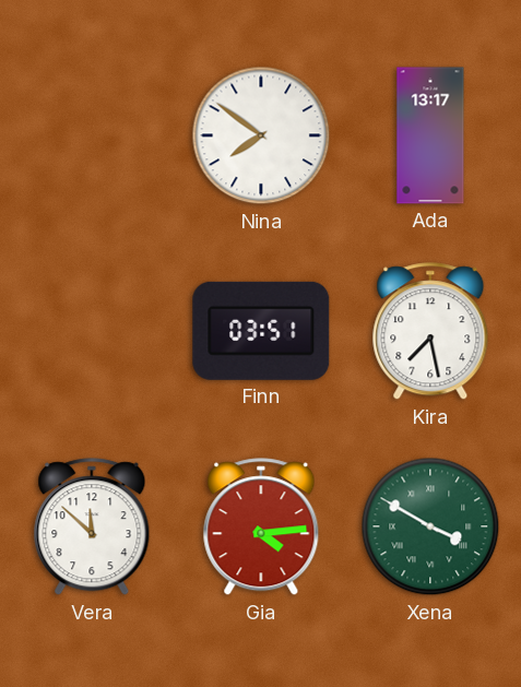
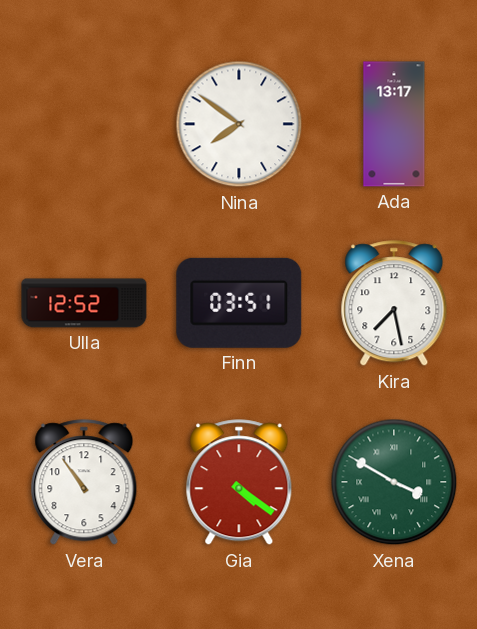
Ulla: none -> 12:52 (84, 303)
Vera: 11:52 -> 10:54 (84, 483)
Gia: 4:14 -> 4:21 (239, 483)
